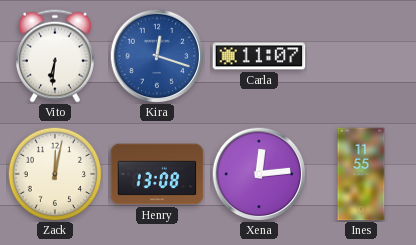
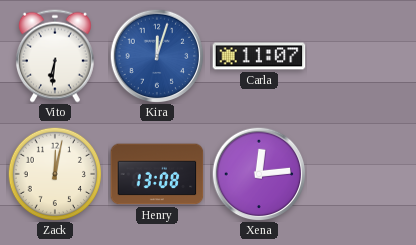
Kira: 12:18 -> 12:03 (157, 56)
Ines: 11:55 -> none (361, 174)
